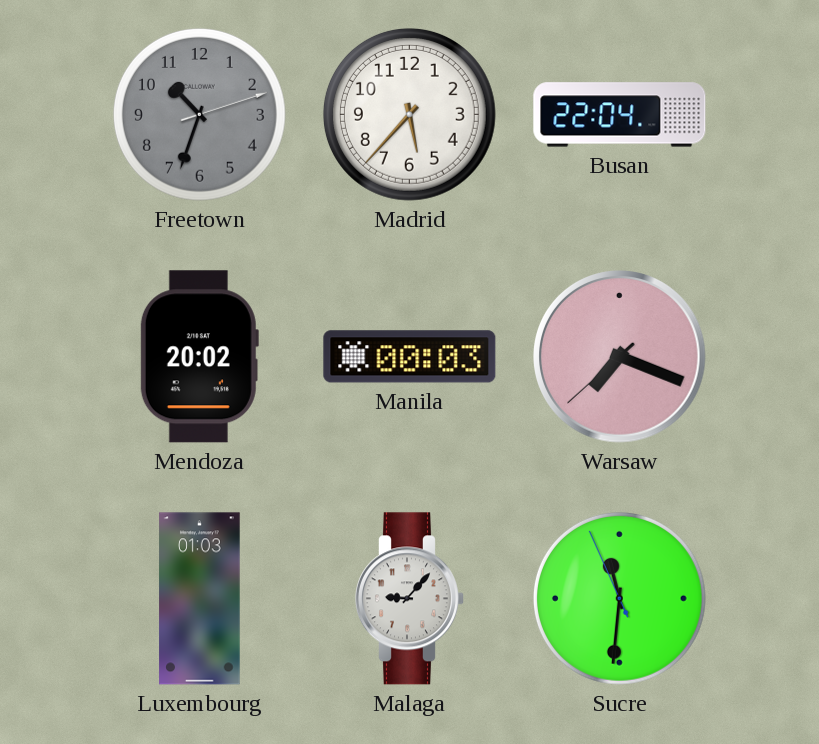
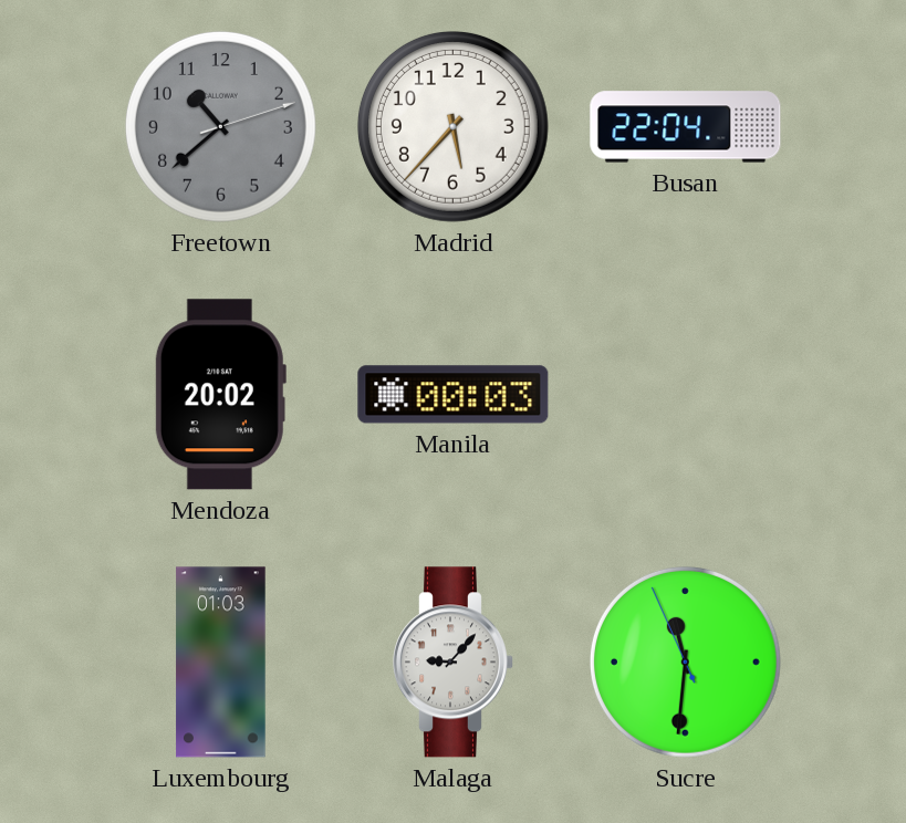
Freetown: 10:33 -> 10:38 (220, 126)
Warsaw: 7:18 -> none (620, 357)
